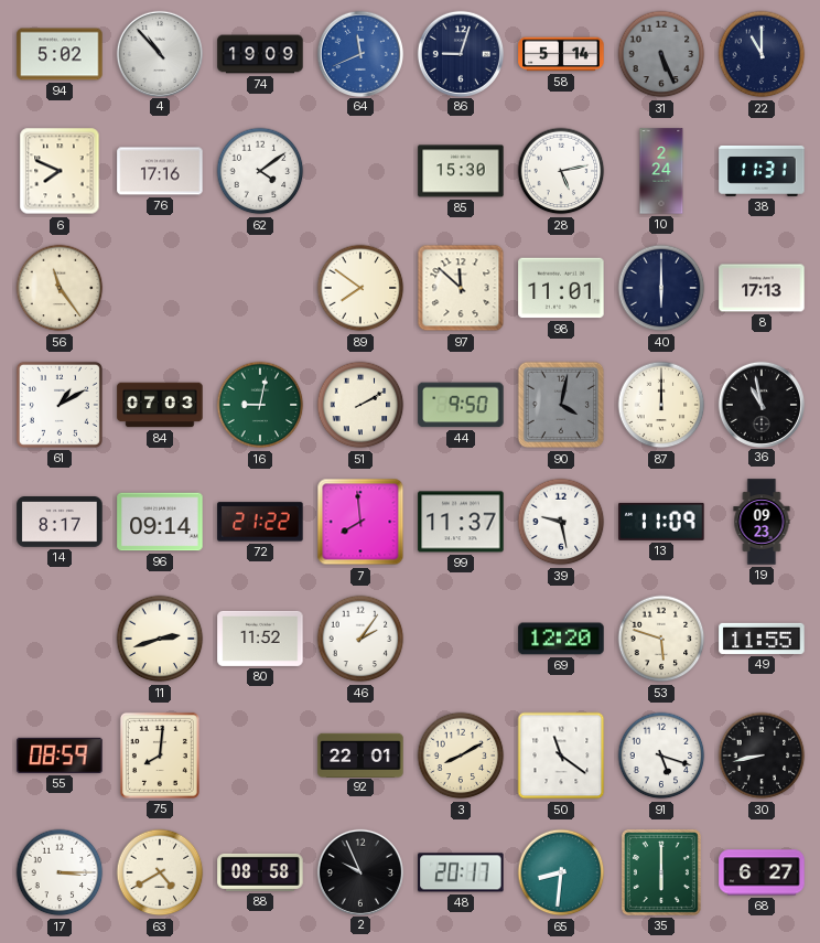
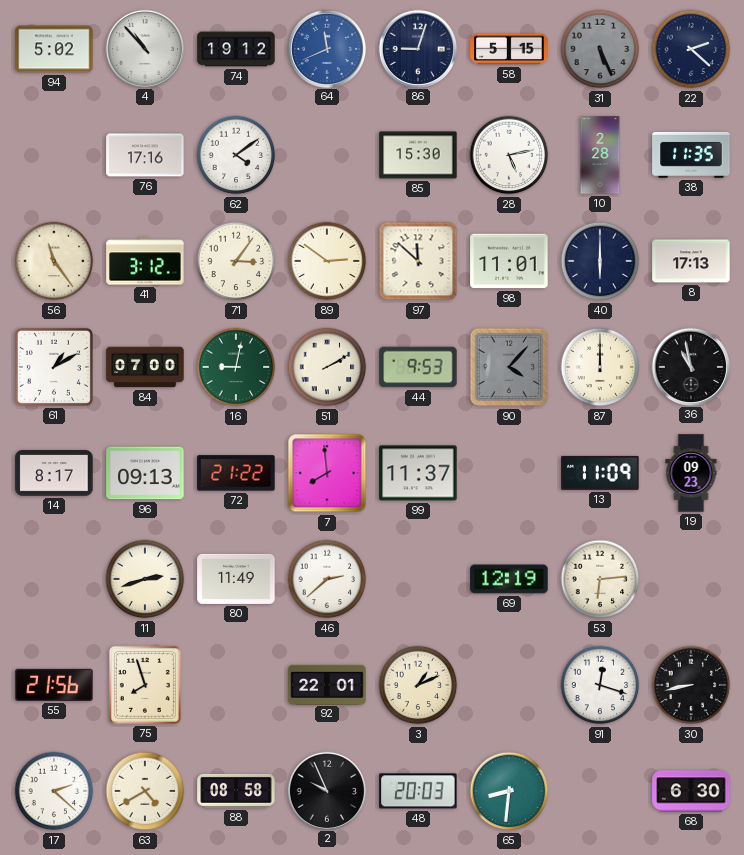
74: 19:09 -> 19:12 (236, 49)
58: 5:14 -> 5:15 (509, 49)
22: 11:00 -> 2:22 (691, 49)
6: 7:49 -> none (60, 171)
10: 2:24 -> 2:28 (600, 155)
38: 11:31 -> 11:35 (691, 155)
41: none -> 3:12 (145, 261)
71: none -> 3:06 (236, 261)
89: 7:51 -> 2:51 (327, 261)
84: 07:03 -> 07:00 (145, 367)
44: 9:50 -> 9:53 (418, 367)
90: 4:02 -> 4:07 (509, 367)
96: 09:14 -> 09:13 (145, 473)
39: 9:28 -> none (561, 522)
80: 11:52 -> 11:49 (236, 579)
46: 2:06 -> 2:38 (327, 579)
69: 12:20 -> 12:19 (509, 579)
53: 5:48 -> 6:14 (600, 579)
49: 11:55 -> none (762, 639)
55: 08:59 -> 21:56 (54, 685)
75: 8:01 -> 7:57 (145, 685)
3: 8:10 -> 1:11 (418, 685)
50: 11:21 -> none (561, 756)
91: 5:18 -> 12:18 (600, 685)
17: 3:15 -> 2:22 (54, 791)
48: 20:17 -> 20:03 (418, 791)
35: 6:00 -> none (661, 872)
68: 6:27 -> 6:30 (691, 791)
